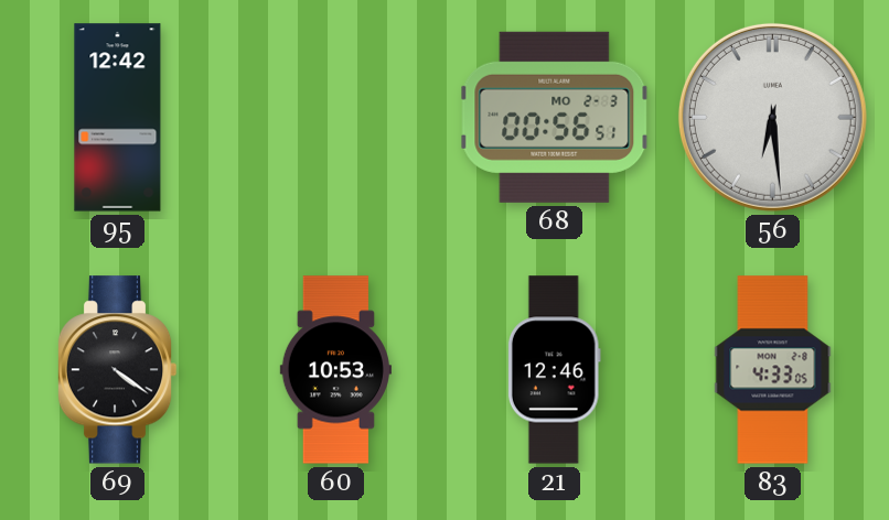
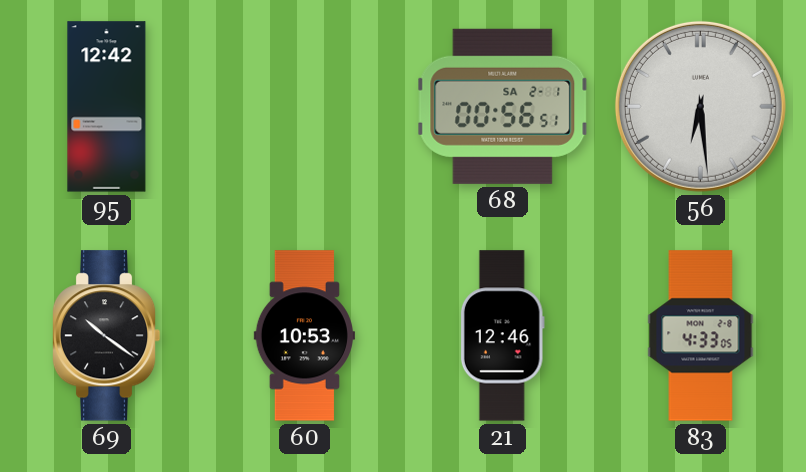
68 date: MO 2-3 -> SA 2-1 (503, 106)
69: 4:21 -> 10:21 (106, 336)
